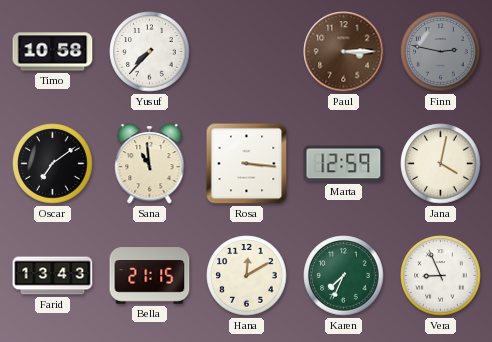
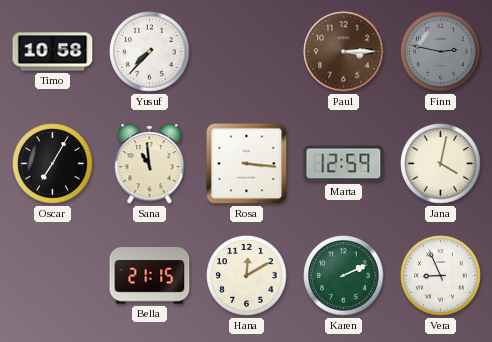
Oscar: 7:09 -> 7:05 (53, 164)
Farid: 13:43 -> none (53, 276)
Karen: 7:34 -> 2:11 (344, 276)
